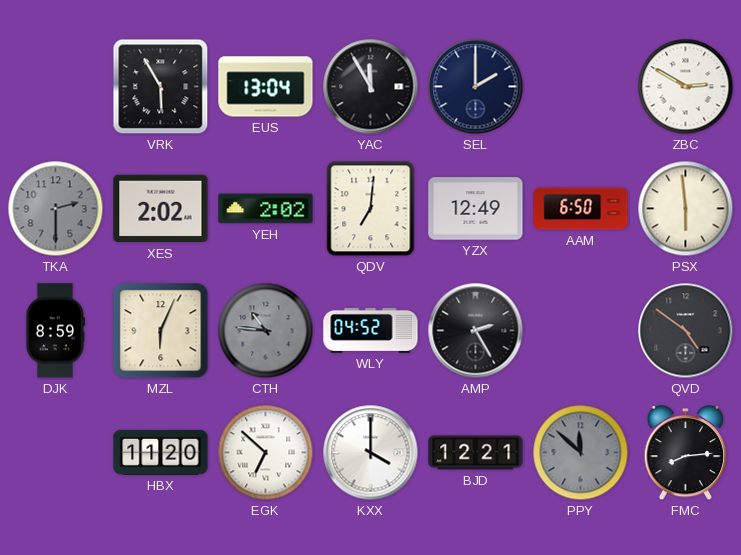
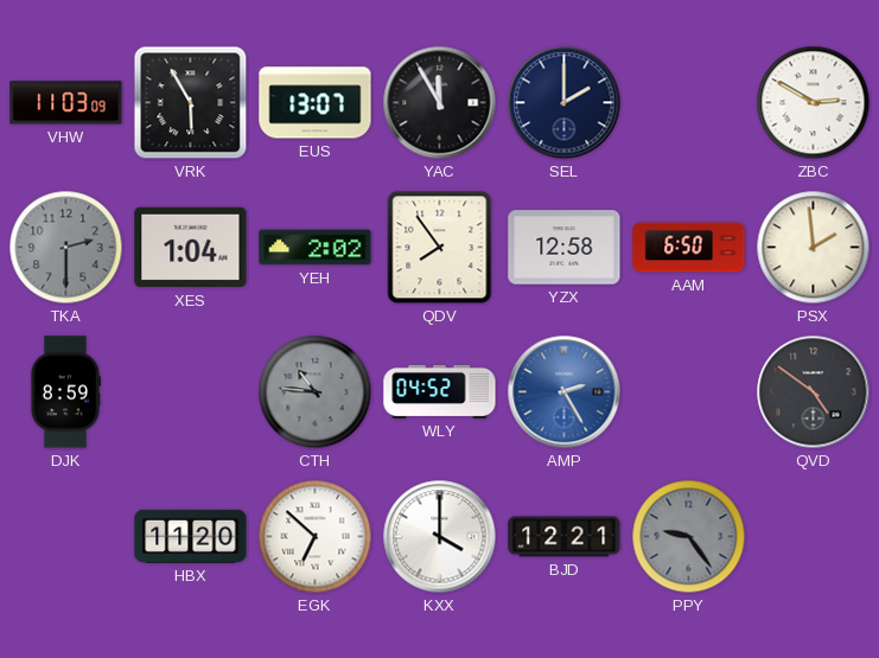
VHW: none -> 11:03 (66, 103)
EUS: 13:04 -> 13:07 (316, 103)
XES: 2:02 -> 1:04 (191, 248)
QDV: 7:01 -> 7:54 (440, 248)
YZX: 12:49 -> 12:58 (565, 248)
PSX: 5:59 -> 1:59 (814, 248)
MZL: 6:04 -> none (161, 331)
AMP dial: black -> blue (565, 392)
PPY: 11:52 -> 9:24 (689, 537)
FMC: 8:14 -> none (686, 453)
